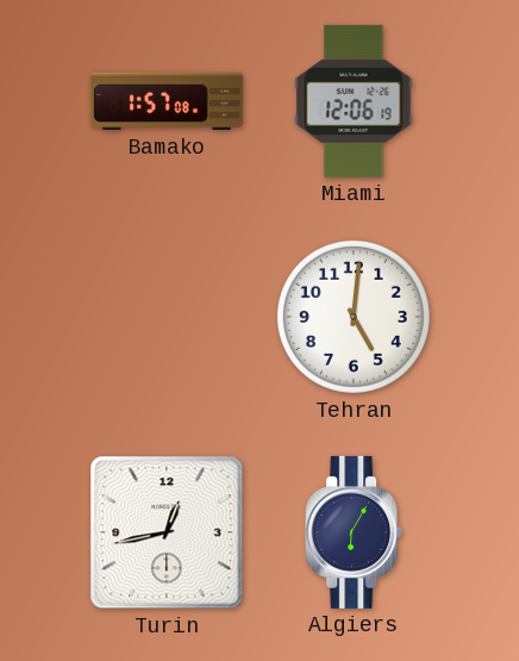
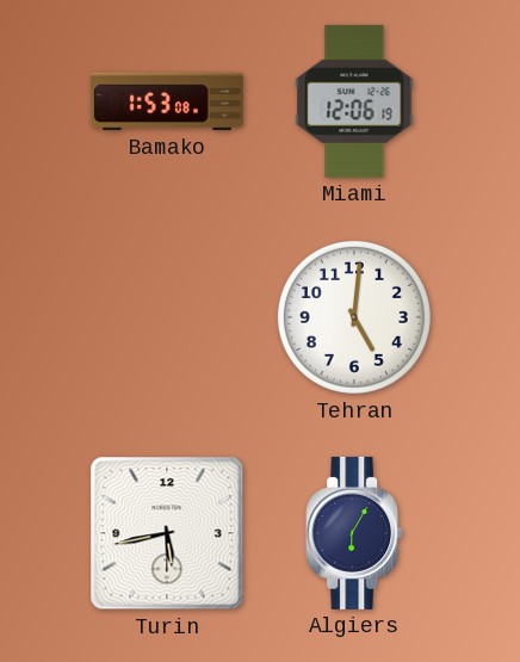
Bamako: 1:57 -> 1:53 (167, 101)
Turin: 12:43 -> 5:43 (167, 533)
